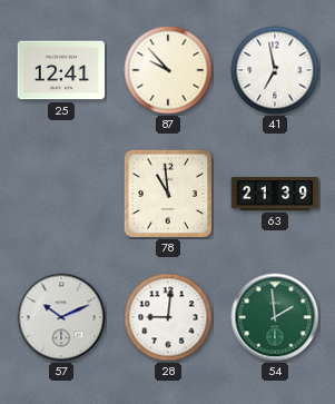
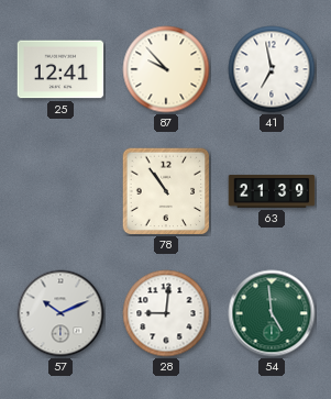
78: 10:59 -> 10:54 (166, 191)
54: 1:59 -> 4:59 (272, 313)
